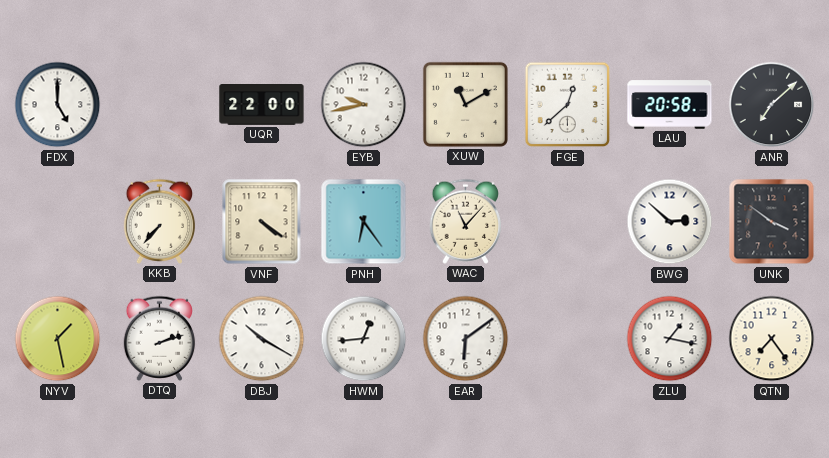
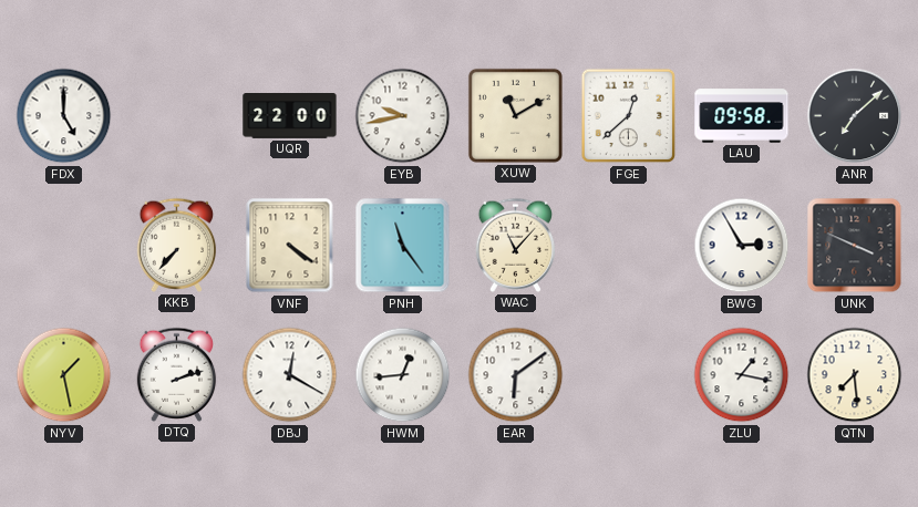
LAU: 20:58 -> 09:58 (742, 116)
PNH: 6:24 -> 11:24 (403, 246)
BWG: 2:52 -> 2:55 (742, 246)
UNK: 3:51 -> 3:49 (855, 246)
DBJ: 10:20 -> 12:20 (290, 375)
QTN: 7:24 -> 7:29 (855, 375)
